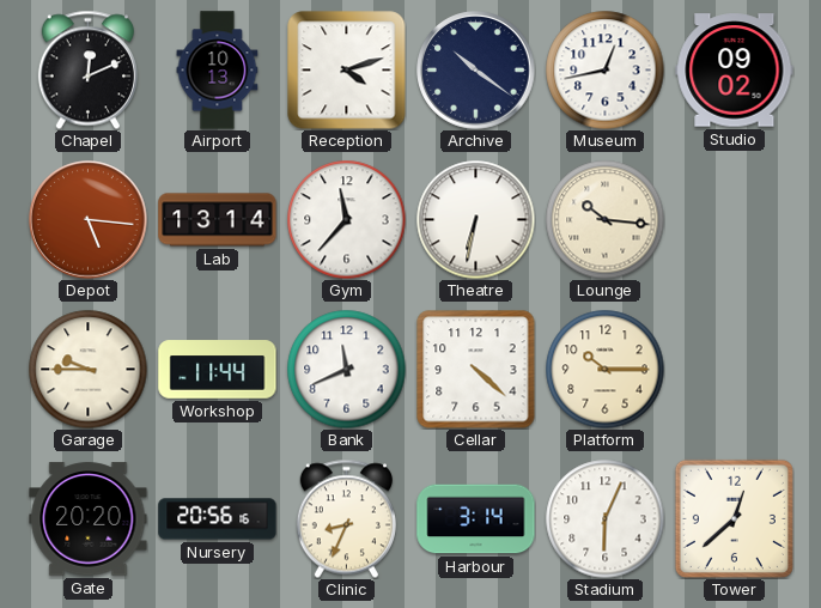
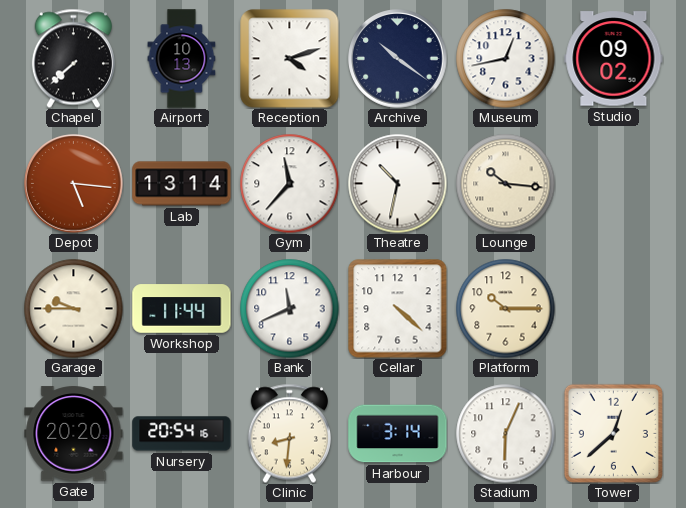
Chapel: 12:11 -> 7:38 (73, 58)
Theatre: 6:32 -> 10:32 (398, 184)
Nursery: 20:56 -> 20:54 (182, 434)
Clinic: 8:34 -> 8:31 (289, 433)
